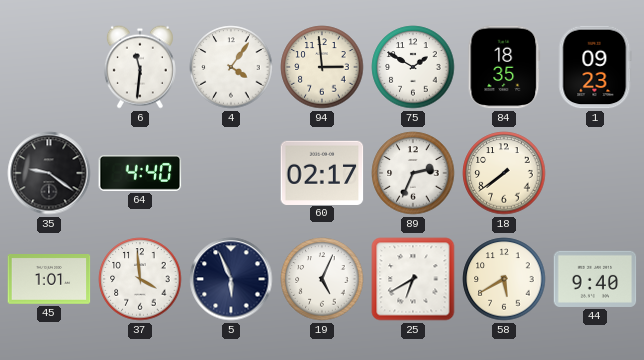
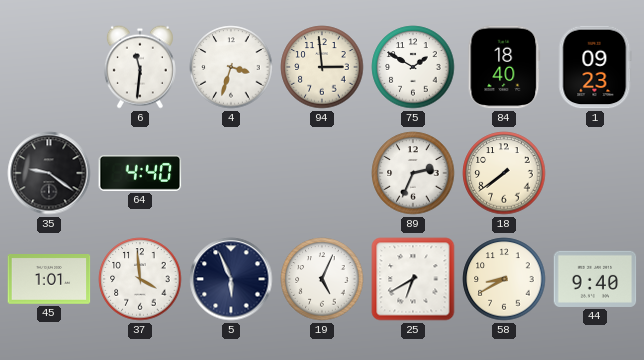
4: 4:06 -> 3:33 (231, 67)
84: 18:35 -> 18:40 (504, 67)
60: 02:17 -> none (322, 172)
58: 5:40 -> 8:40 (504, 279)
